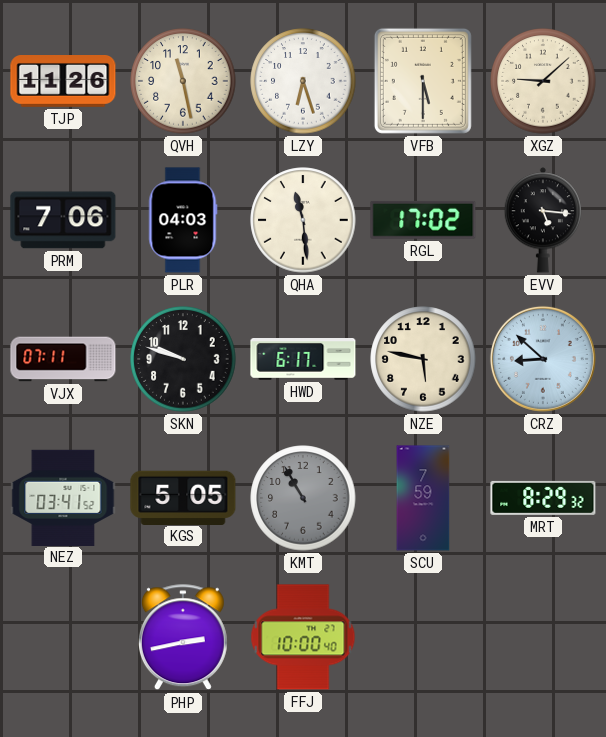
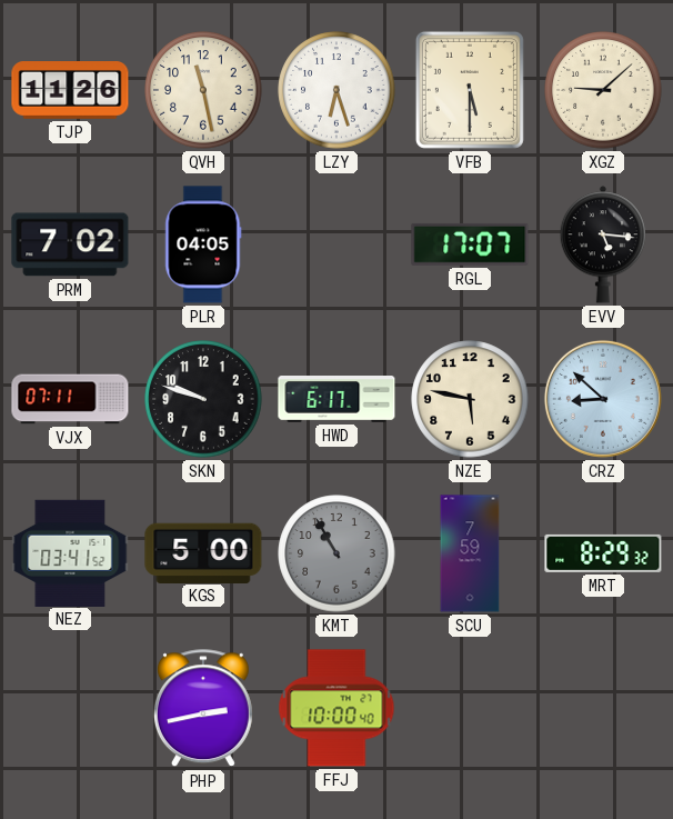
PRM: 7:06 -> 7:02 (70, 244)
PLR: 04:03 -> 04:05 (203, 244)
QHA: 11:29 -> none (303, 220)
RGL: 17:02 -> 17:07 (470, 244)
KGS: 5:05 -> 5:00 (203, 552)
